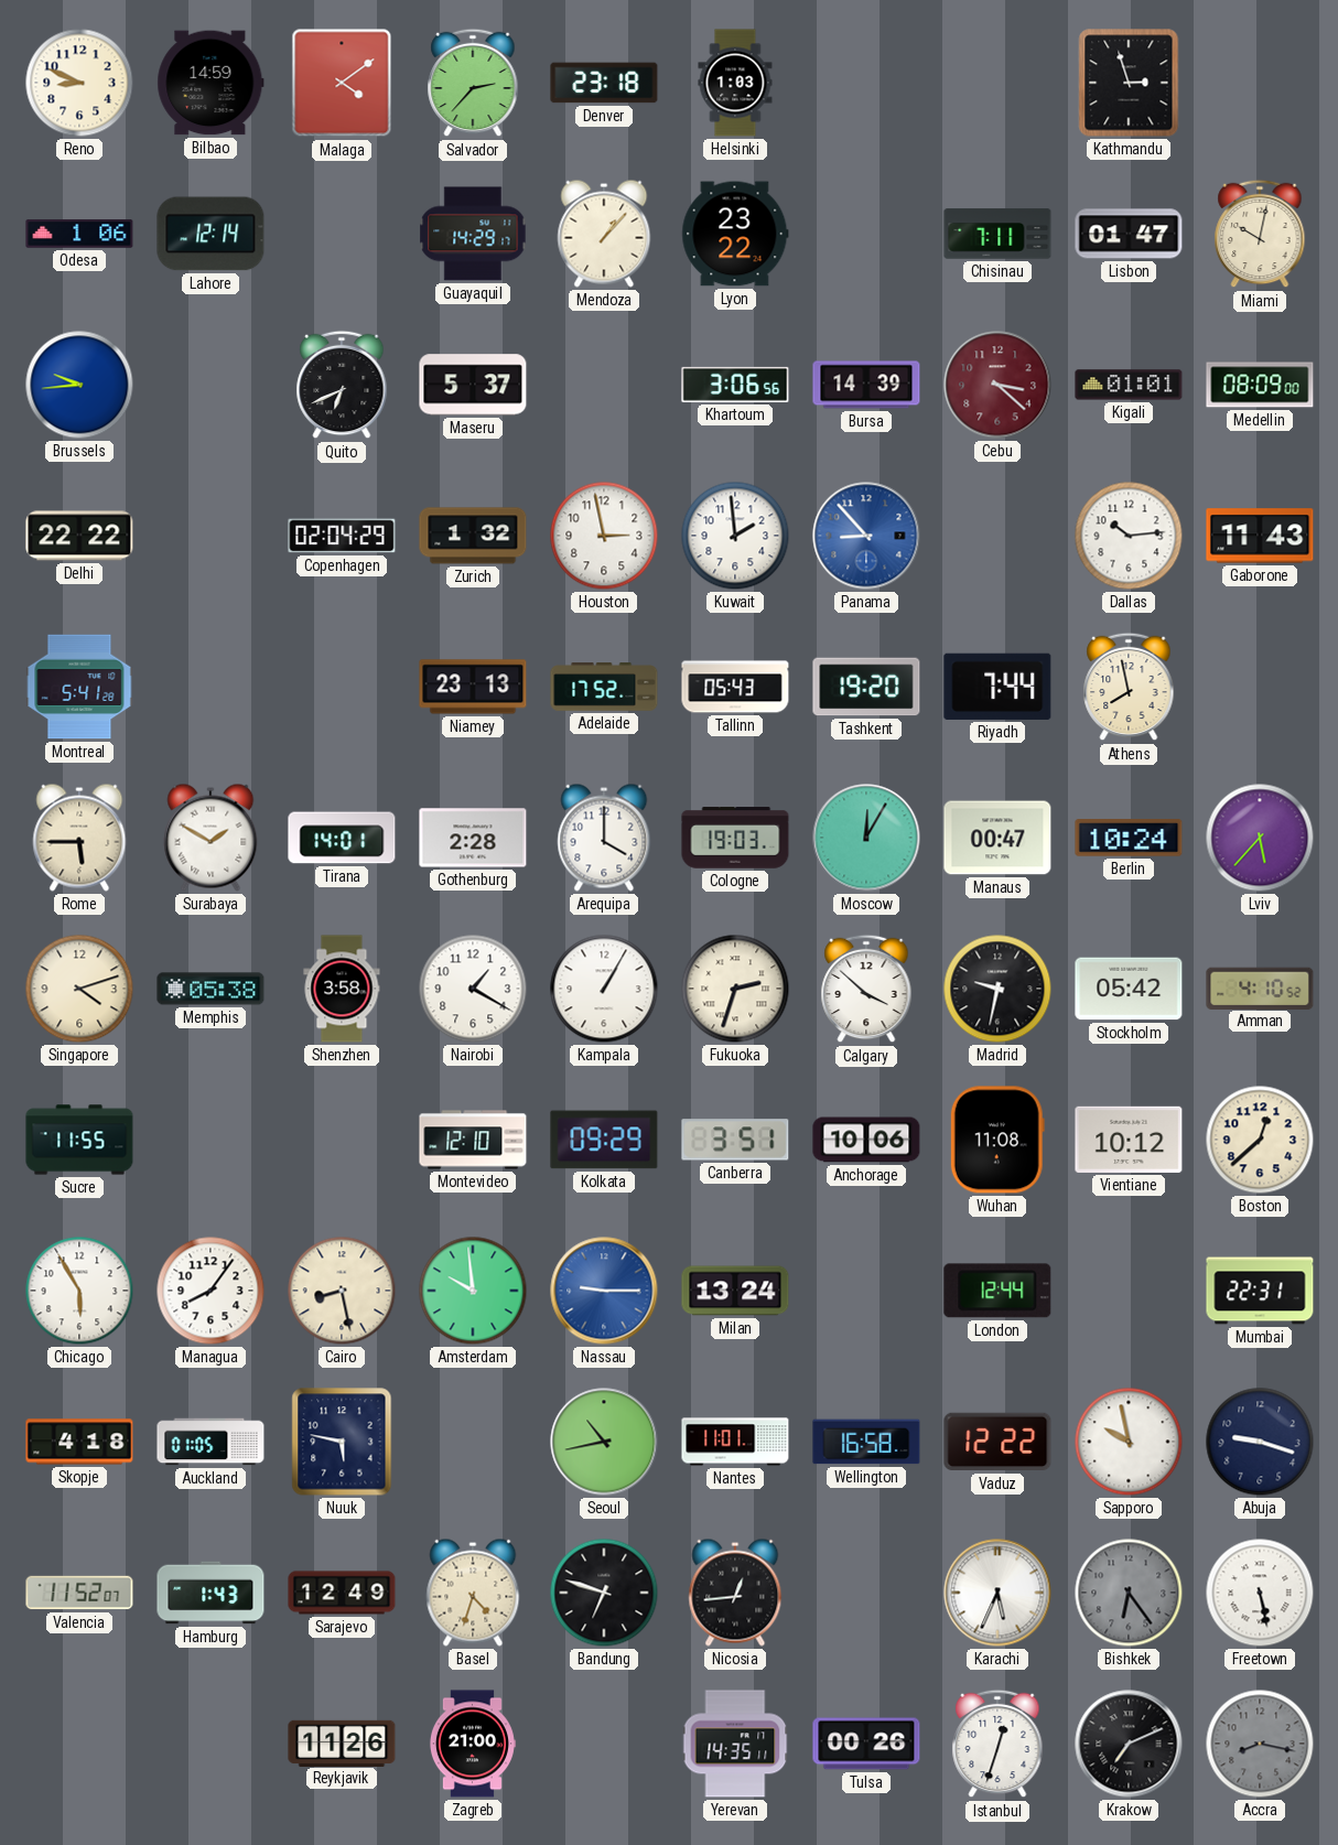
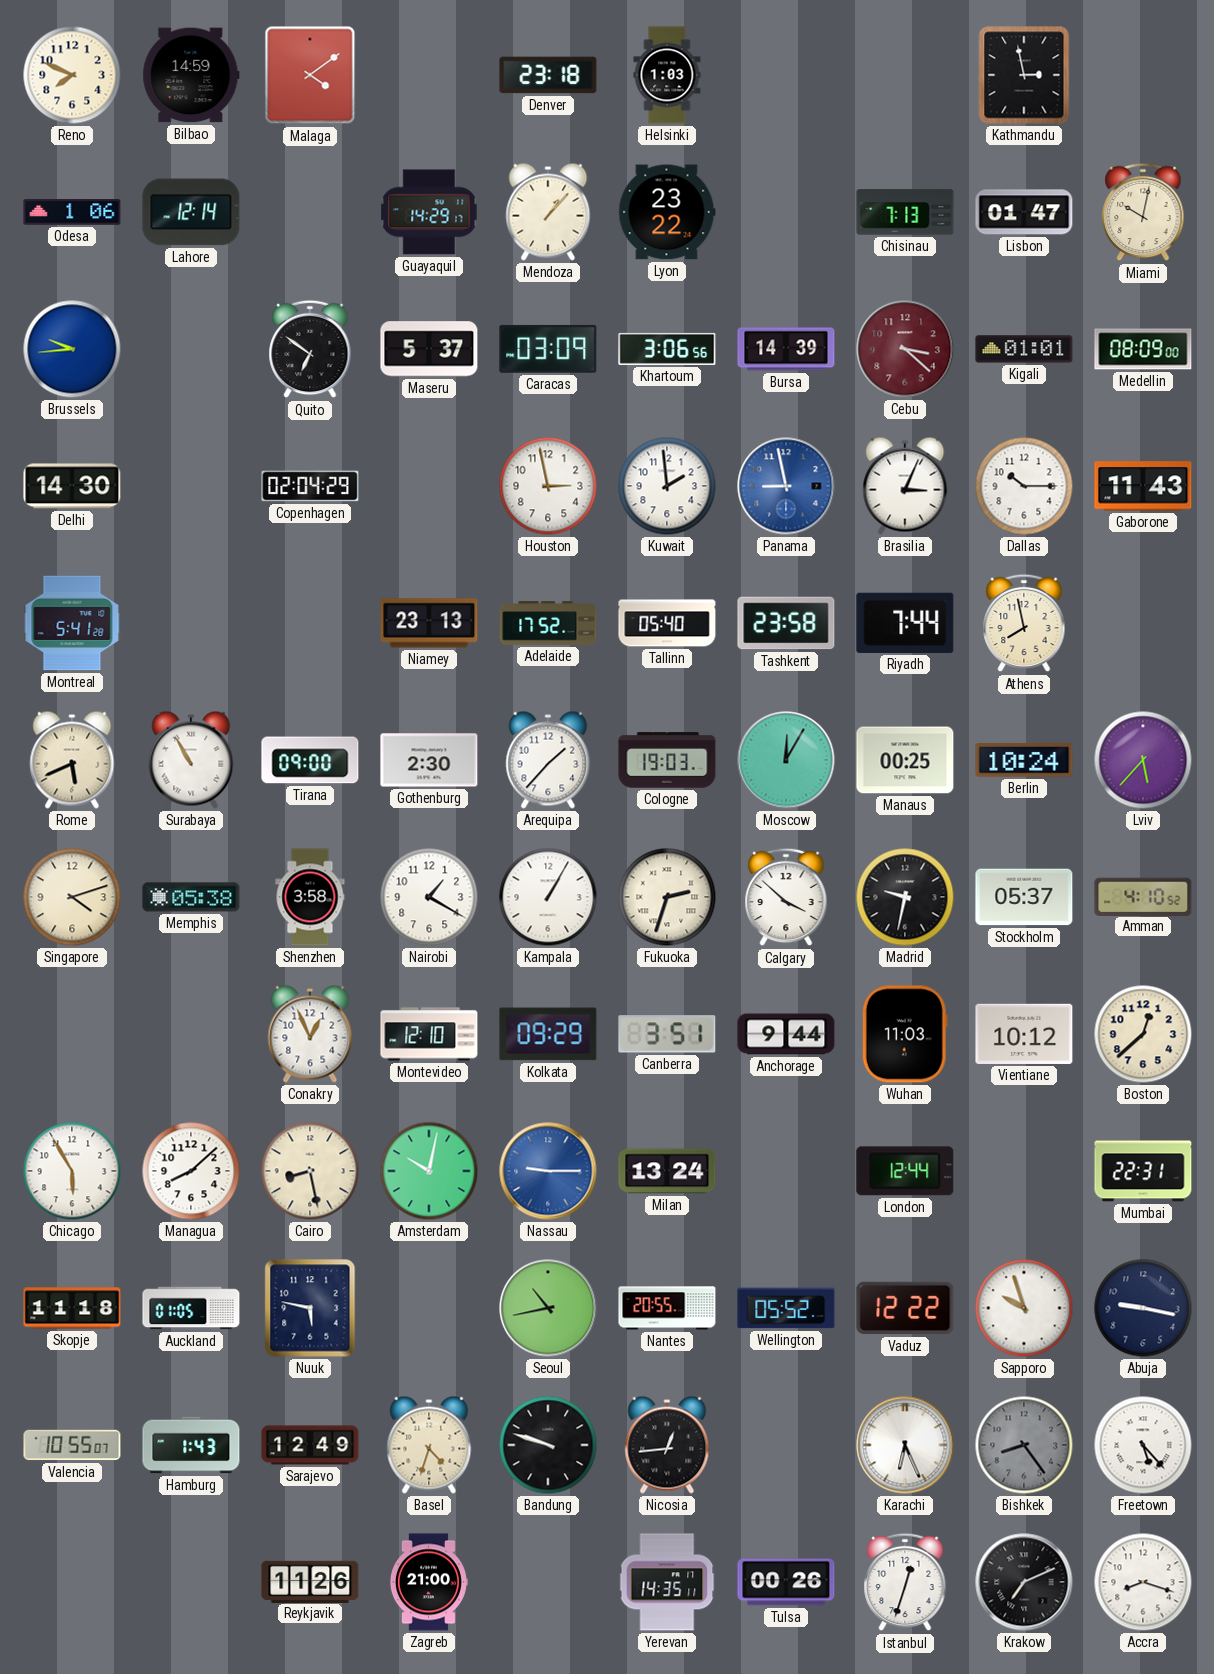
Reno: 8:49 -> 7:49 (72, 75)
Salvador: 2:37 -> none (473, 83)
Kathmandu: 2:57 -> 2:58 (1024, 75)
Chisinau: 7:11 -> 7:13 (905, 212)
Quito: 6:41 -> 6:51 (310, 349)
Caracas: none -> 03:09 (548, 349)
Delhi: 22:22 -> 14:30 (72, 486)
Zurich: 1:32 -> none (473, 536)
Panama: 8:53 -> 8:58 (786, 486)
Brasilia: none -> 3:04 (905, 486)
Dallas: 10:14 -> 10:15 (1024, 486)
Tallinn: 05:43 -> 05:40 (667, 623)
Tashkent: 19:20 -> 23:58 (786, 623)
Rome: 5:45 -> 5:41 (72, 760)
Surabaya: 1:50 -> 10:55 (191, 760)
Tirana: 14:01 -> 09:00 (310, 760)
Gothenburg: 2:28 -> 2:30 (429, 760)
Arequipa: 4:00 -> 1:37 (548, 760)
Manaus: 00:47 -> 00:25 (905, 760)
Stockholm: 05:42 -> 05:37 (1024, 897)
Sucre: 11:55 -> none (79, 1140)
Conakry: none -> 12:56 (310, 1034)
Anchorage: 10:06 -> 9:44 (786, 1034)
Wuhan: 11:08 -> 11:03 (905, 1034)
Managua: 8:06 -> 8:08 (191, 1171)
Amsterdam: 9:59 -> 10:02 (429, 1171)
Skopje: 4:18 -> 11:18 (72, 1308)
Nantes: 11:01 -> 20:55 (667, 1308)
Wellington: 16:58 -> 05:52 (786, 1308)
Sapporo: 9:58 -> 9:57 (1024, 1308)
Abuja: 9:18 -> 9:17 (1143, 1308)
Valencia: 11:52 -> 10:55 (72, 1445)
Bandung: 6:48 -> 9:48 (548, 1445)
Karachi: 5:34 -> 6:26 (905, 1445)
Bishkek: 6:24 -> 8:24 (1024, 1445)
Freetown: 5:28 -> 5:23 (1143, 1445)
Accra: 8:17 -> 8:18 (1143, 1582)
Accra dial: grey -> white (1143, 1582)
